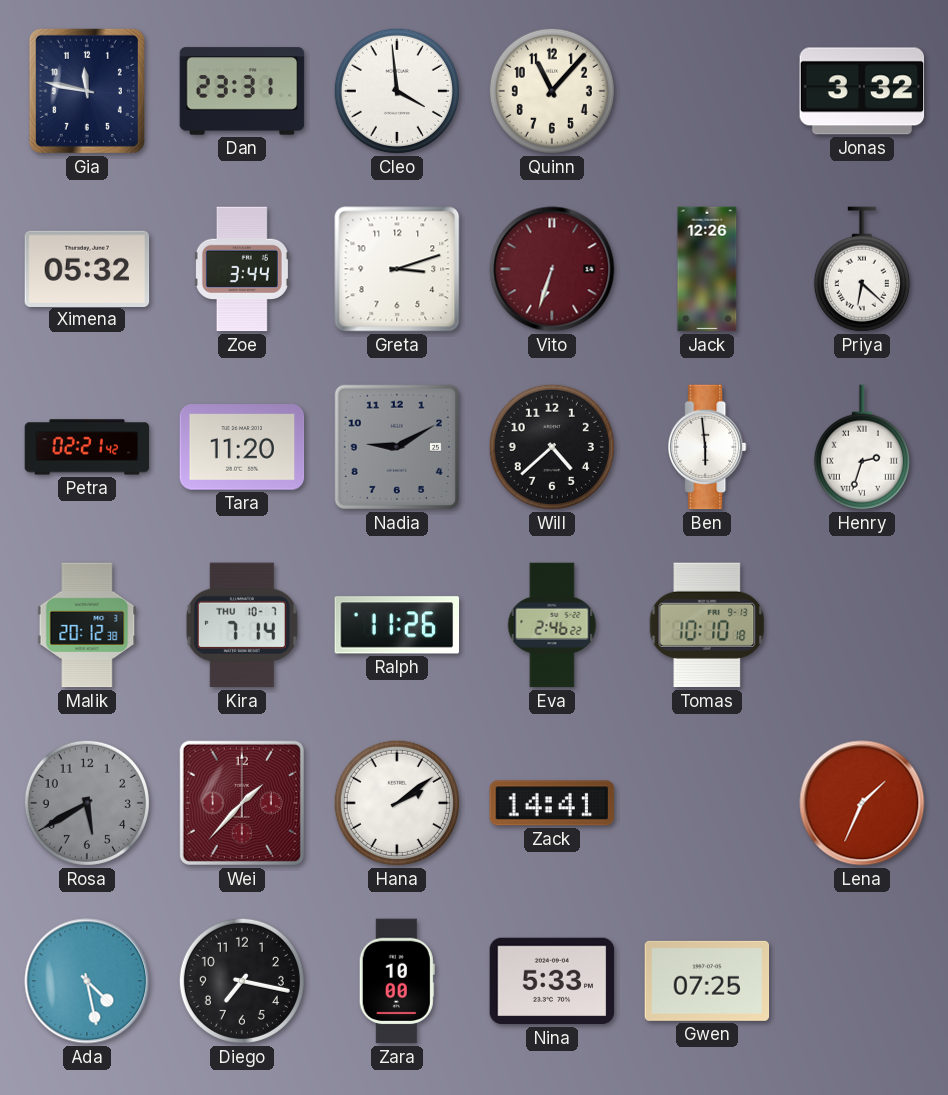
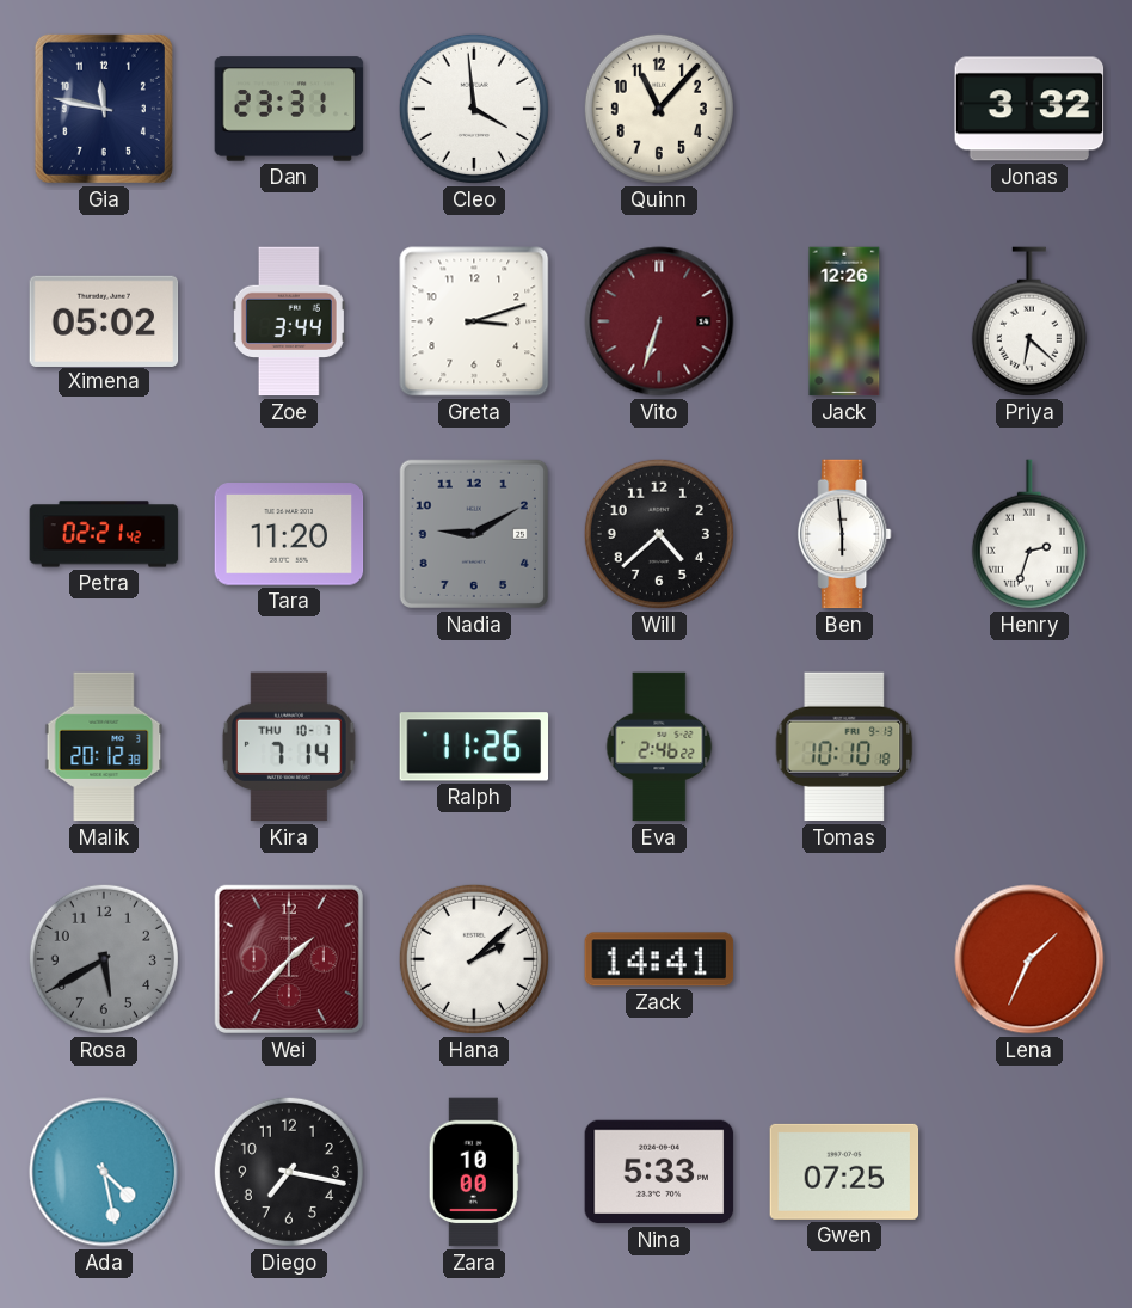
Ximena: 05:32 -> 05:02 (104, 320)
Hana: 2:09 -> 2:08 (474, 959)
